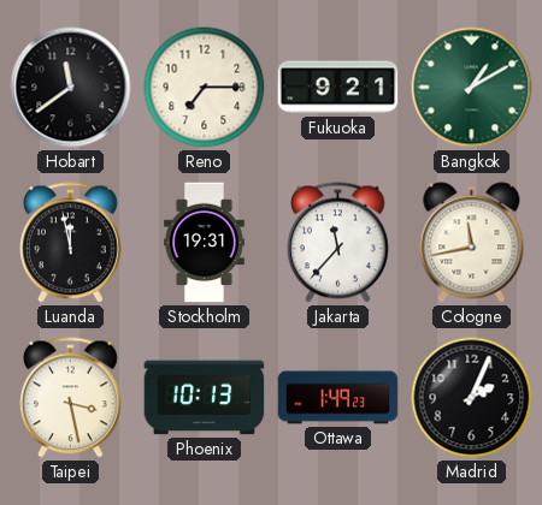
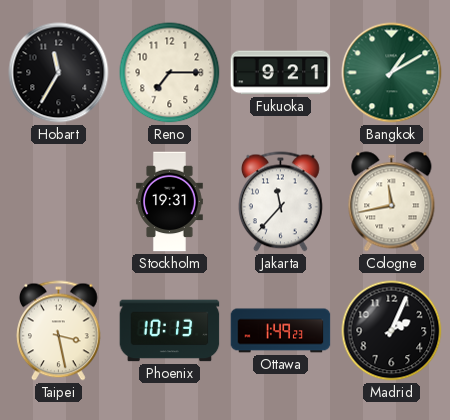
Hobart: 11:39 -> 11:35 (59, 73)
Luanda: 11:58 -> none (71, 243)
